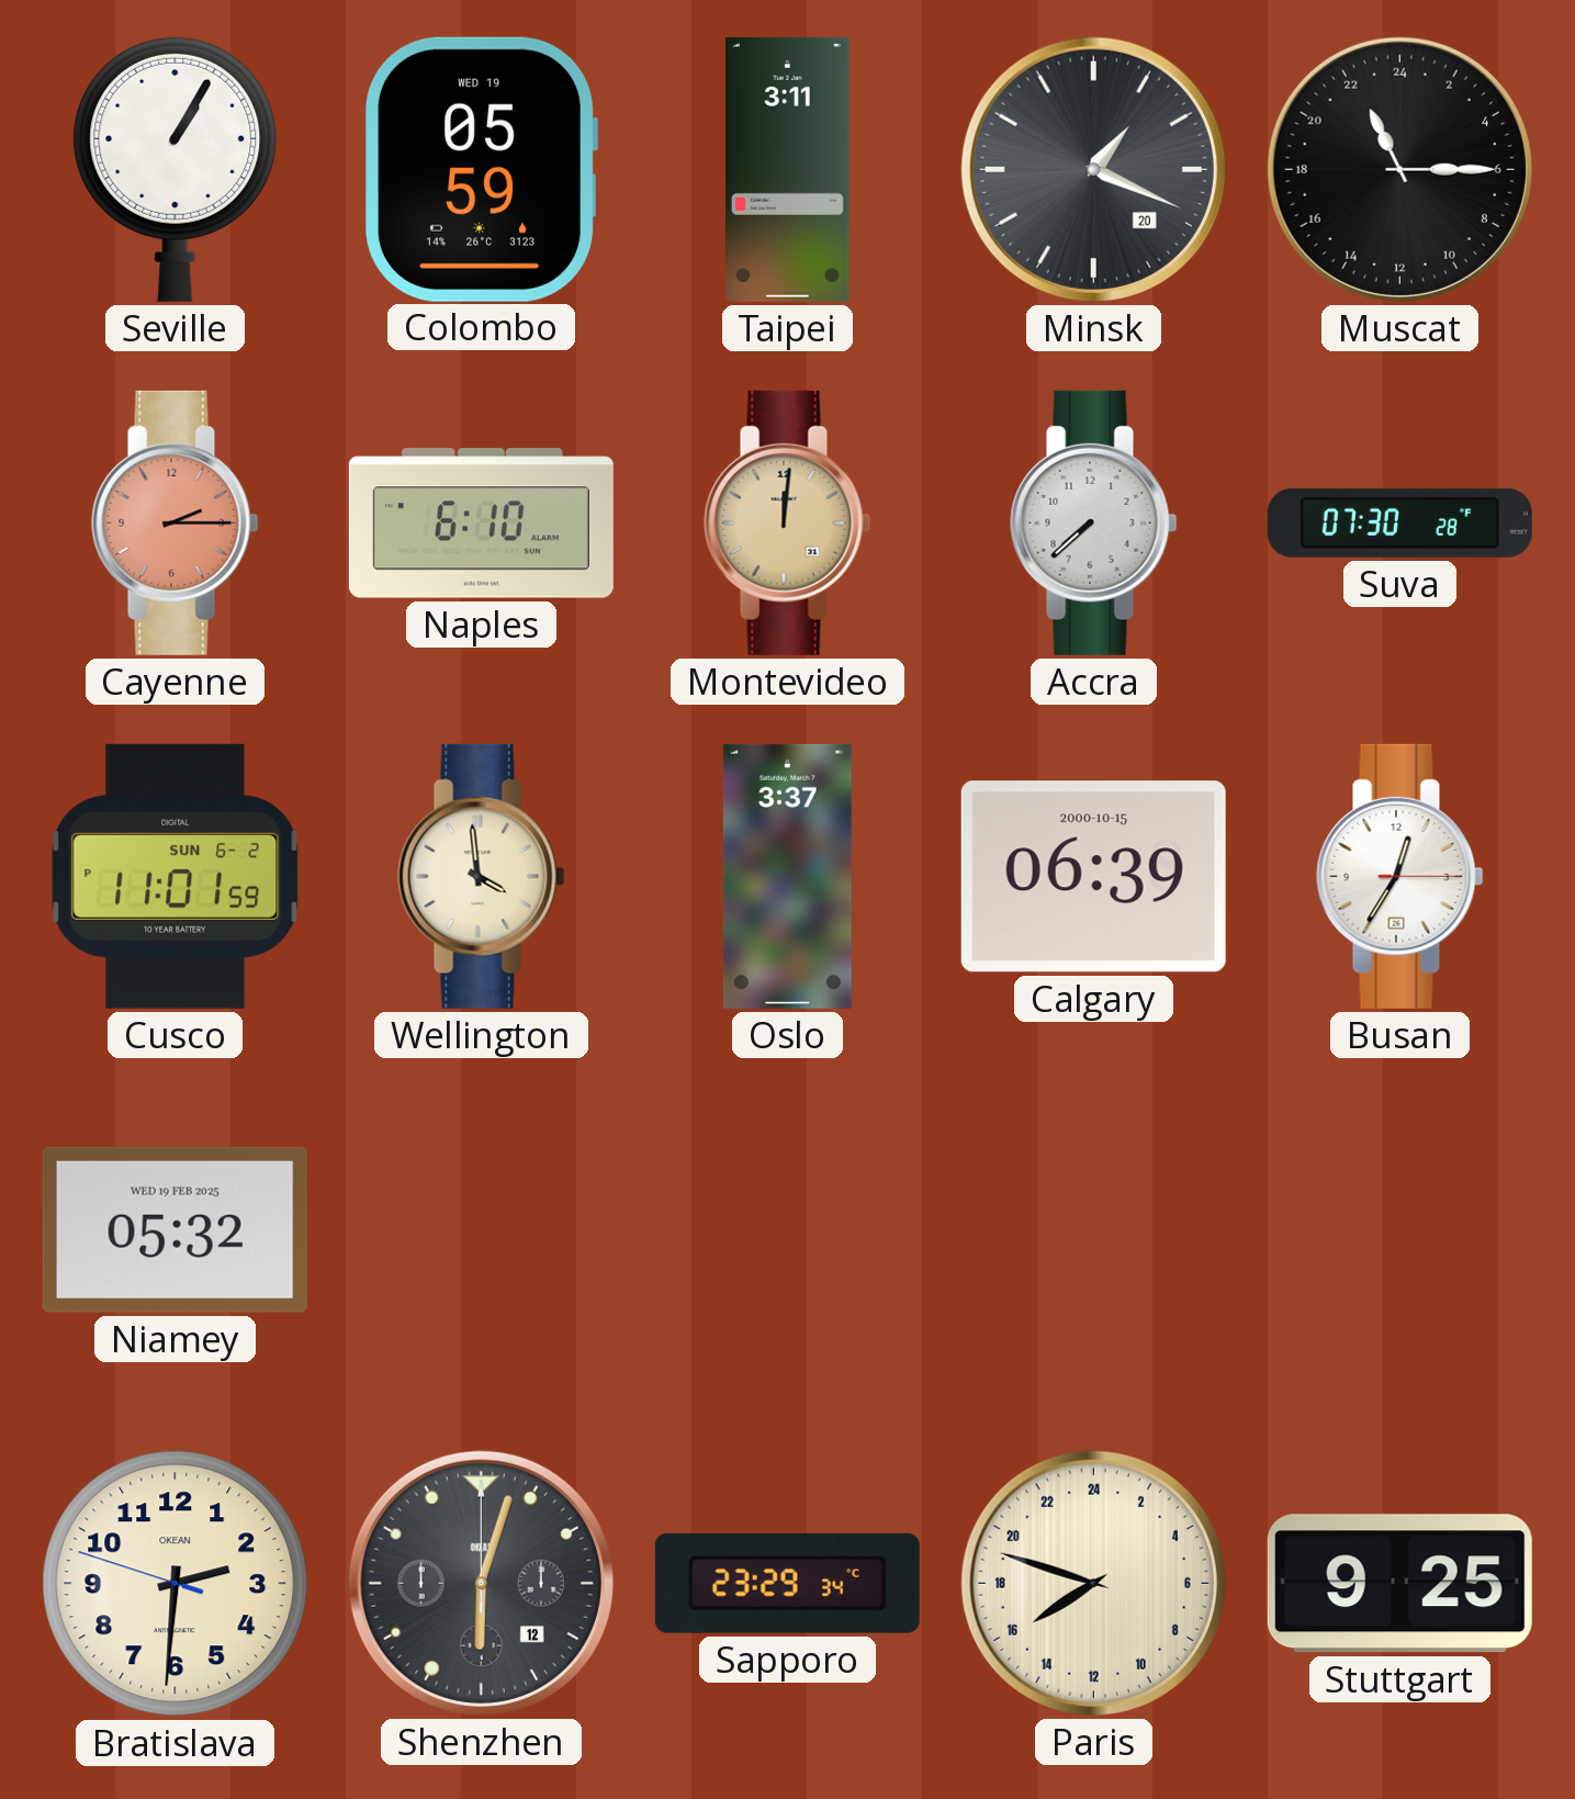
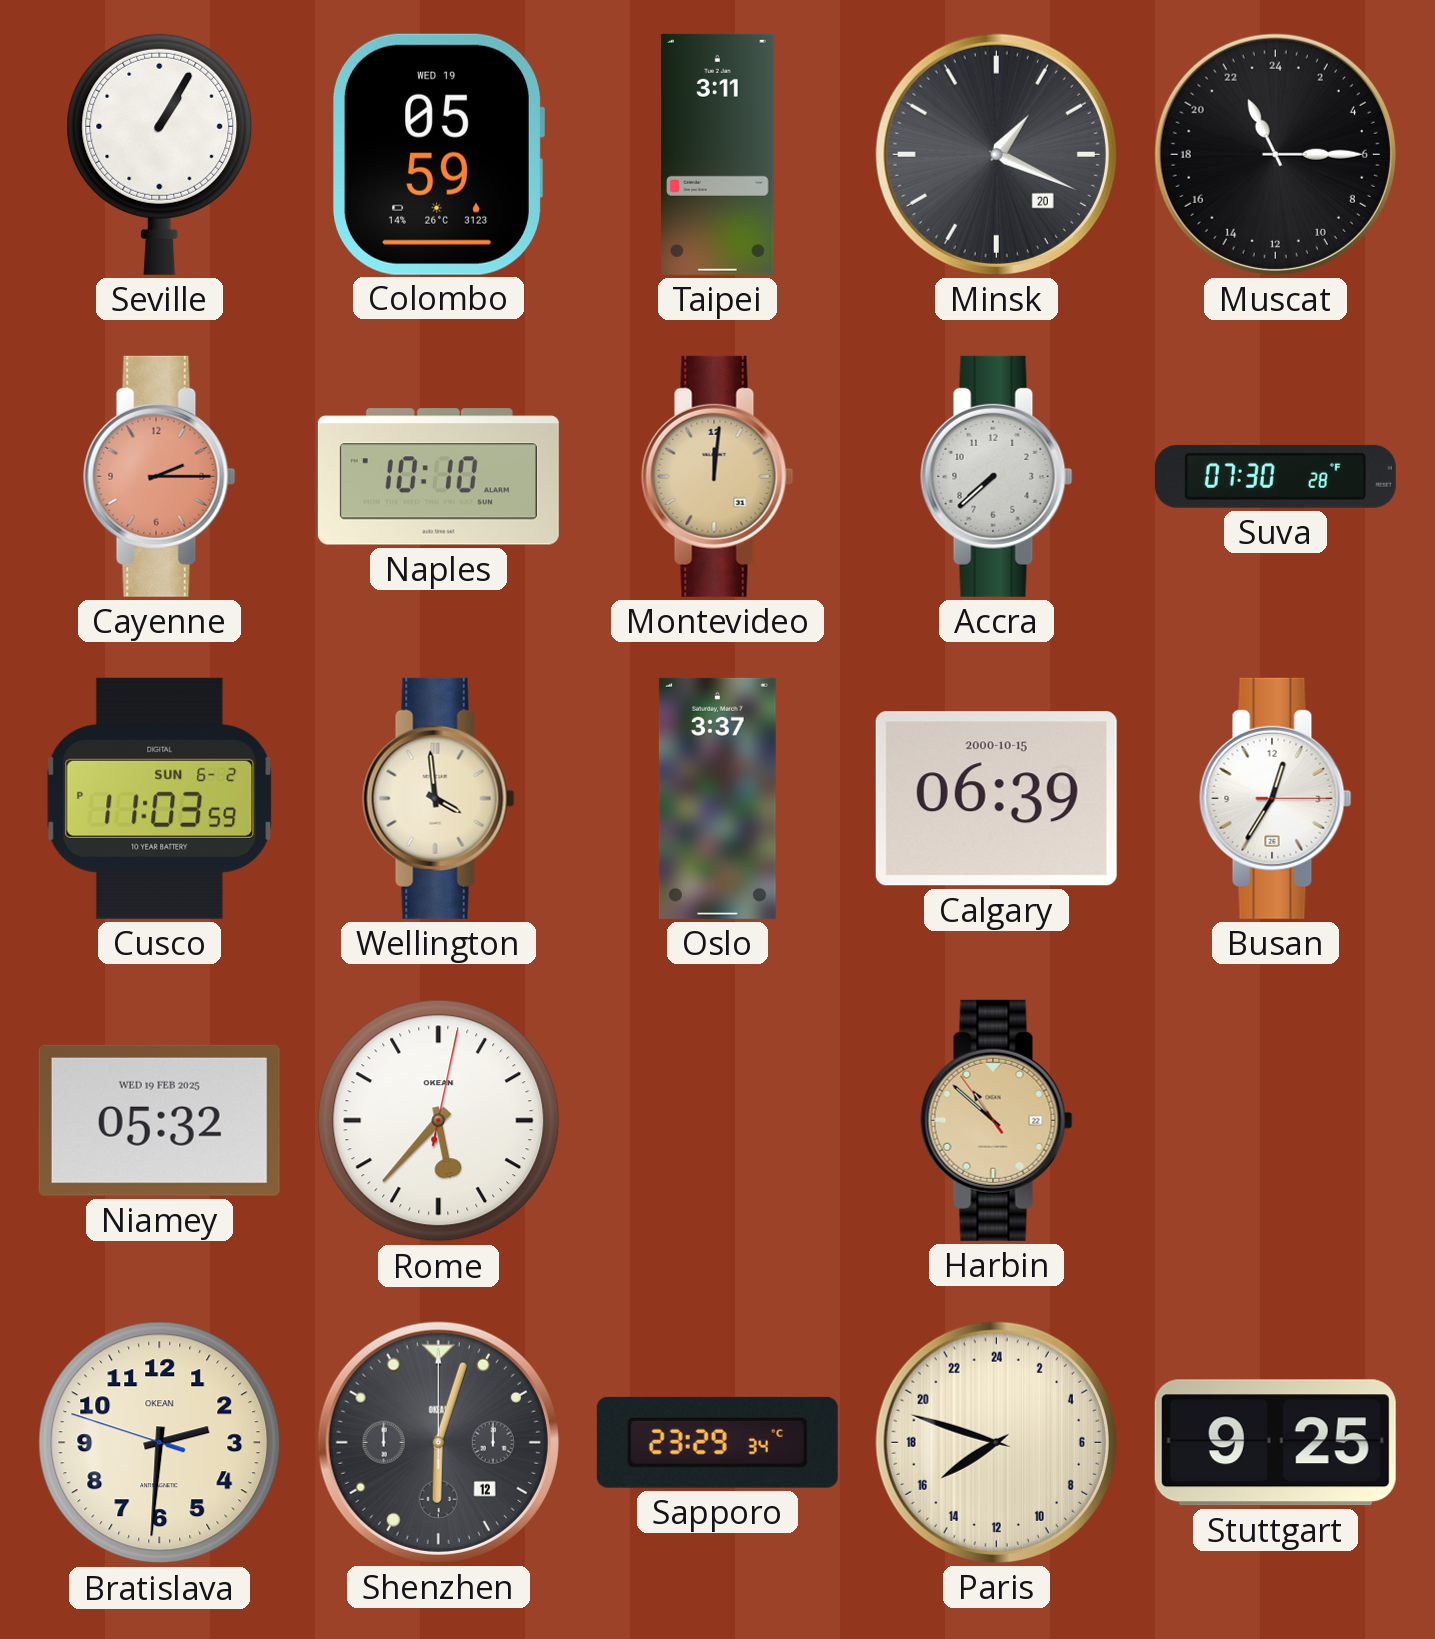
Naples: 6:10 -> 10:10 (438, 477)
Cusco: 11:01 -> 11:03 (160, 798)
Rome: none -> 5:37 (439, 1121)
Harbin: none -> 10:51 (997, 1120)
